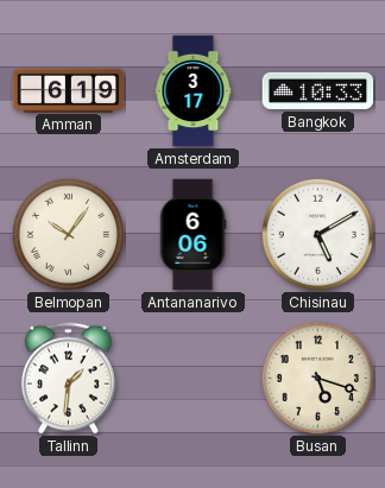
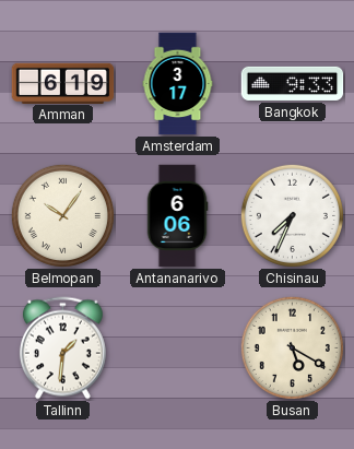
Bangkok: 10:33 -> 9:33 (293, 83)
Chisinau: 5:10 -> 7:34 (292, 215)
Busan: 5:18 -> 5:20 (292, 347)
